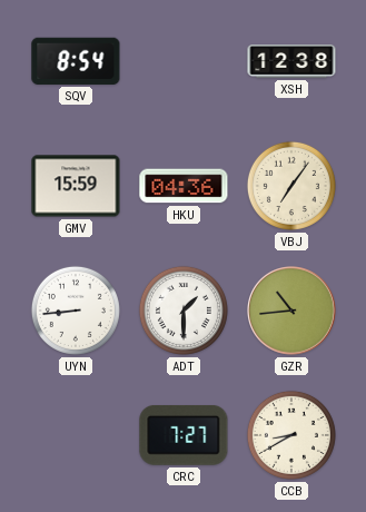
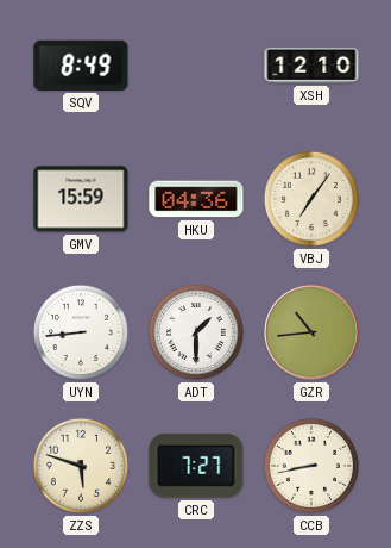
SQV: 8:54 -> 8:49 (81, 66)
XSH: 12:38 -> 12:10 (311, 66)
ZZS: none -> 5:48 (81, 466)
CCB: 8:40 -> 8:43 (311, 466)
